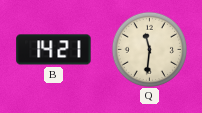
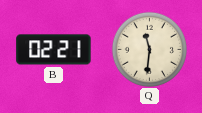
B: 14:21 -> 02:21 (54, 50)
